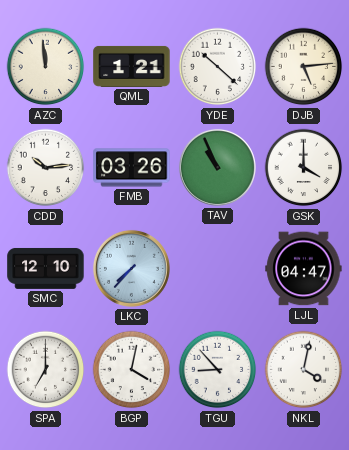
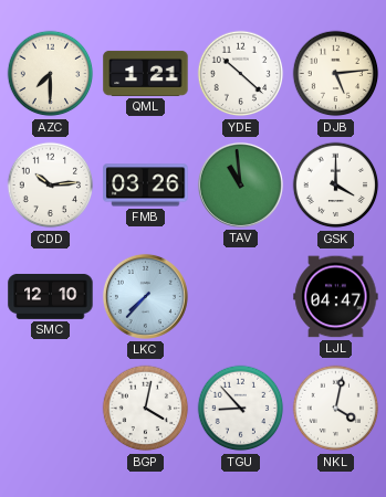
AZC: 11:59 -> 7:30 (51, 74)
TAV: 10:56 -> 10:59 (240, 184)
SPA: 7:00 -> none (46, 370)
